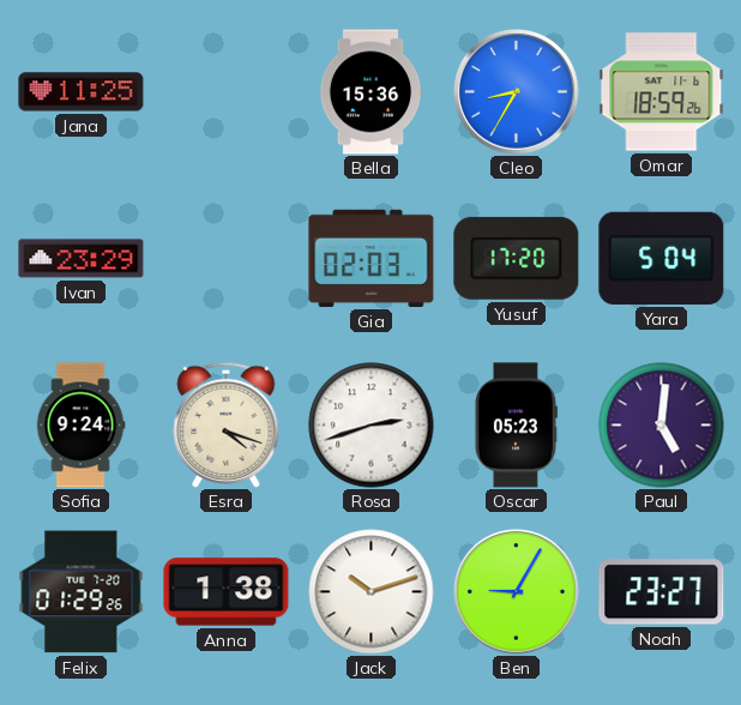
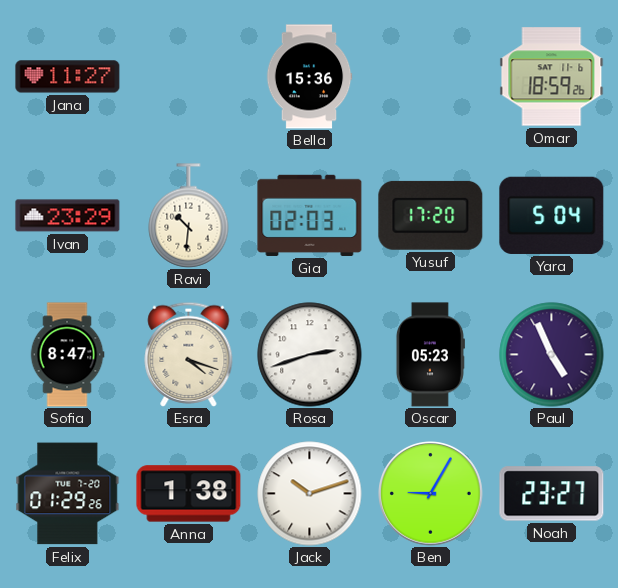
Jana: 11:25 -> 11:27 (68, 77)
Cleo: 8:35 -> none (517, 92)
Ravi: none -> 10:31 (189, 216)
Sofia: 9:24 -> 8:47 (67, 355)
Paul: 5:01 -> 4:56 (552, 355)
